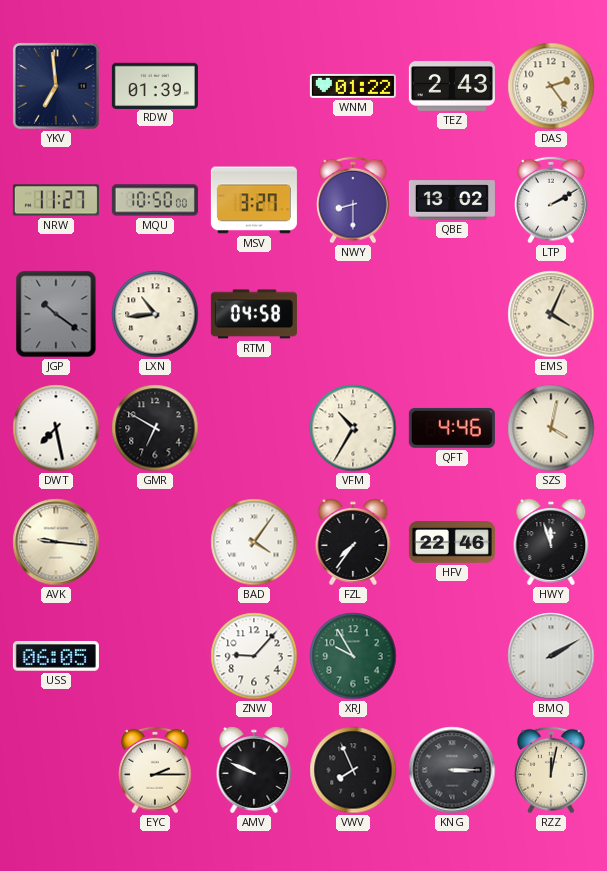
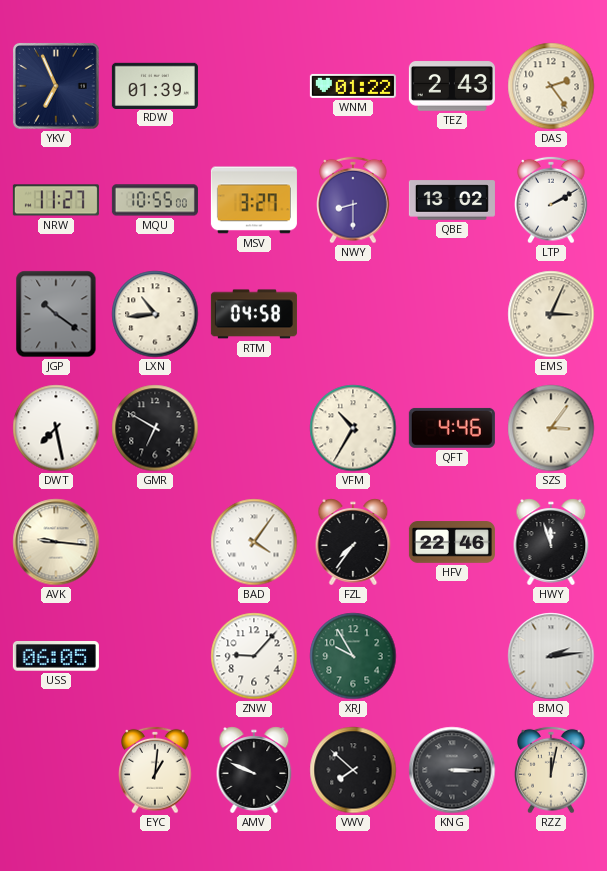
YKV: 6:59 -> 6:56 (56, 86)
MQU: 10:50 -> 10:55 (155, 200)
EMS: 4:04 -> 3:04 (551, 314)
SZS: 4:02 -> 3:06 (551, 428)
BMQ: 2:10 -> 2:14 (551, 656)
EYC: 2:15 -> 1:01 (155, 770)
VWV: 7:56 -> 7:52 (353, 770)
